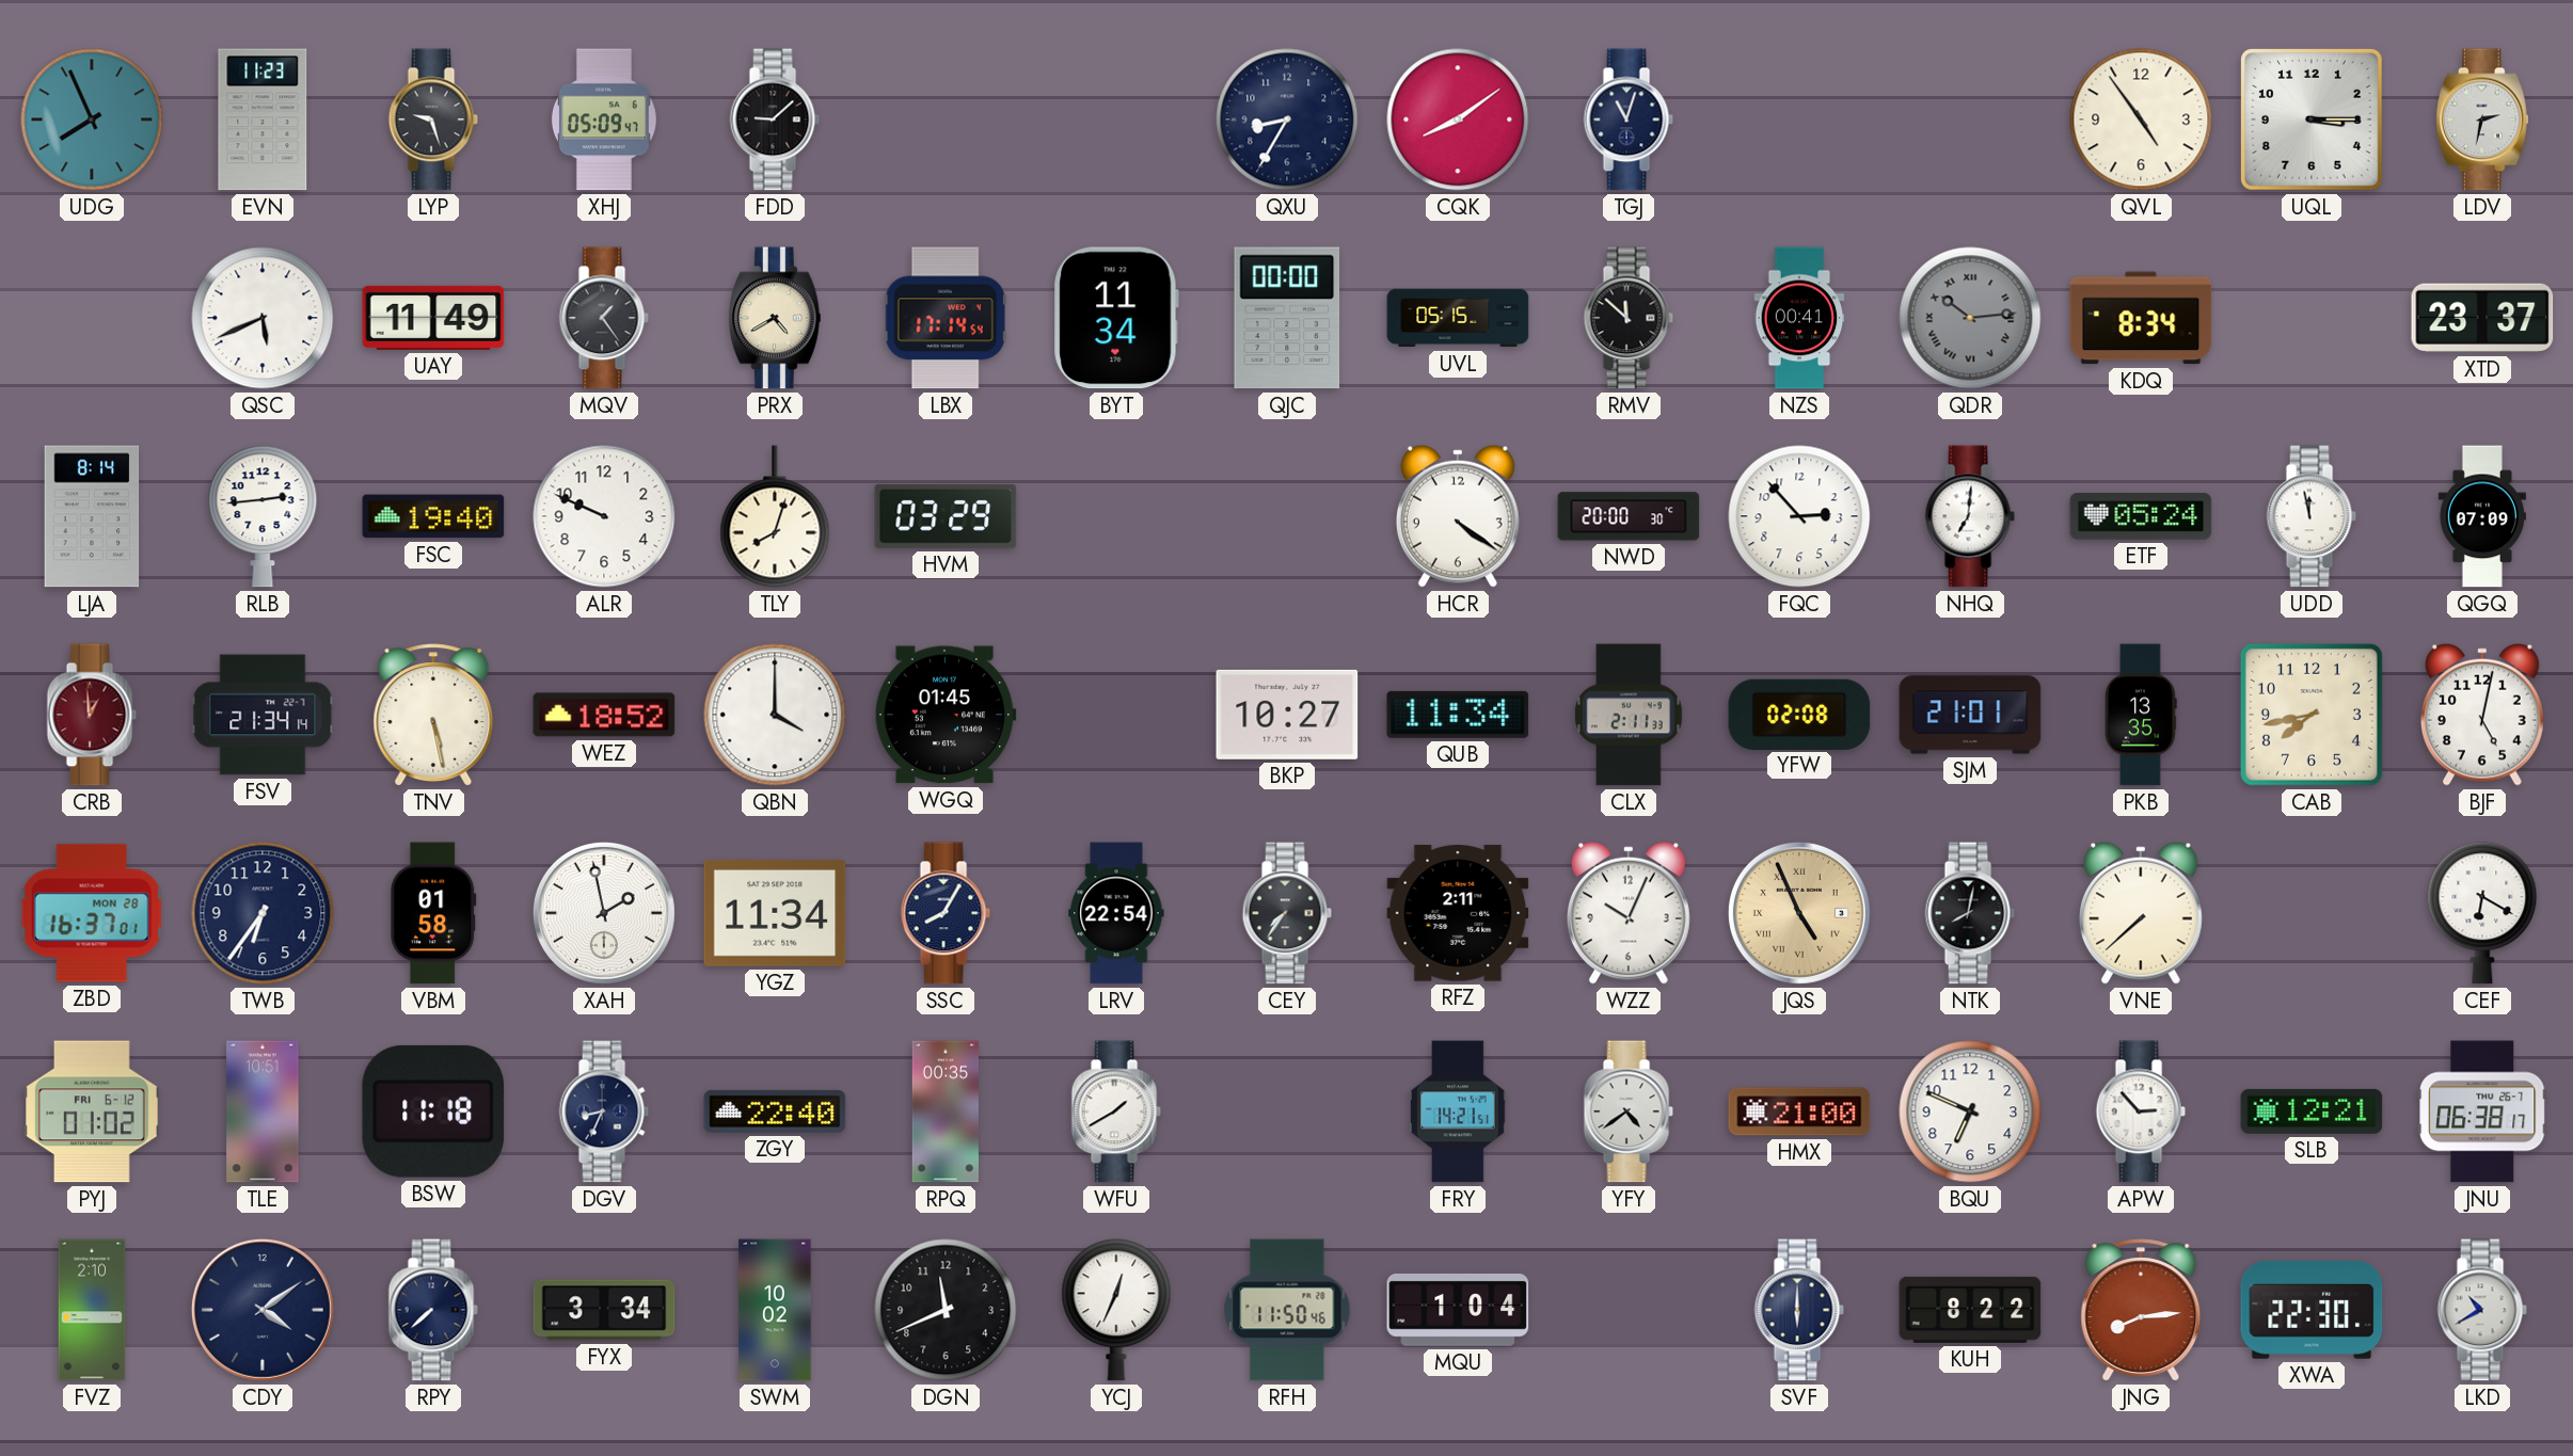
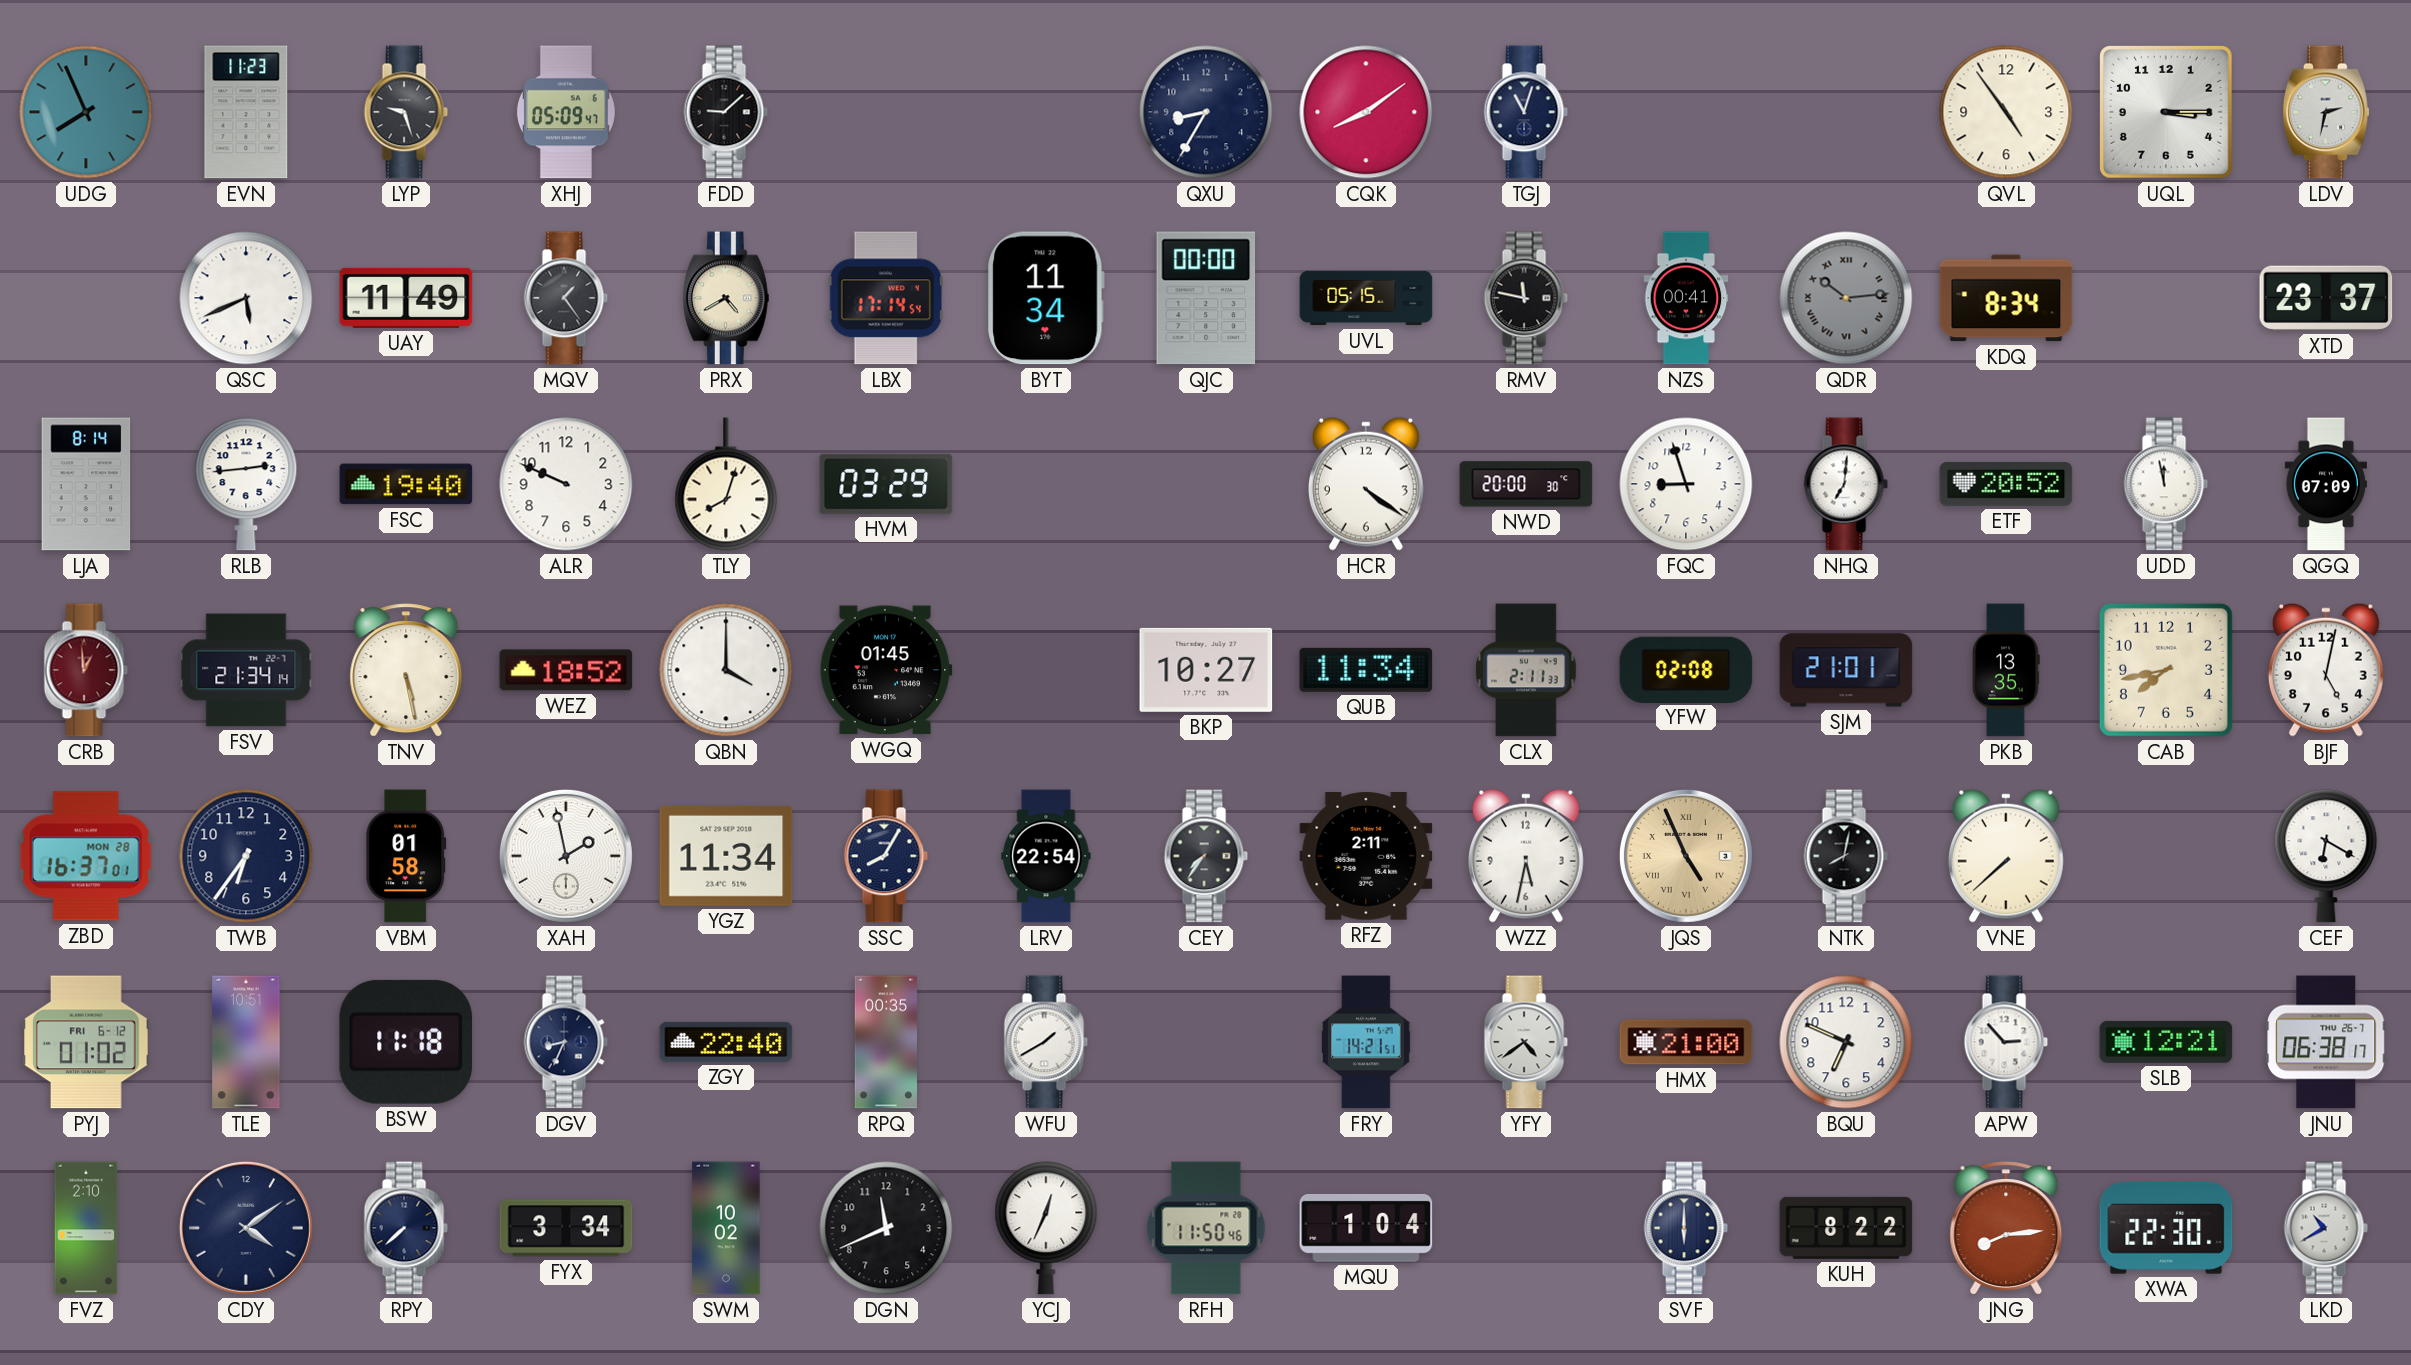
RMV: 11:52 -> 11:47 (1526, 298)
FQC: 2:53 -> 8:57 (1686, 484)
ETF: 05:24 -> 20:52 (2006, 485)
WZZ: 10:04 -> 5:32 (1526, 856)
